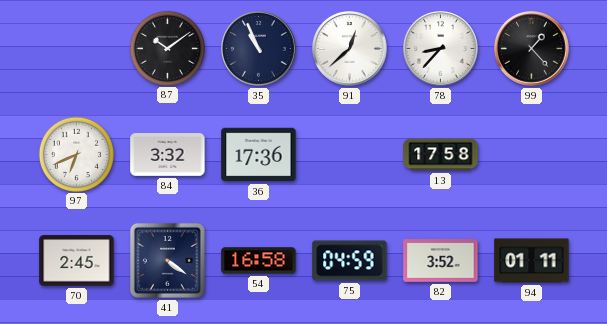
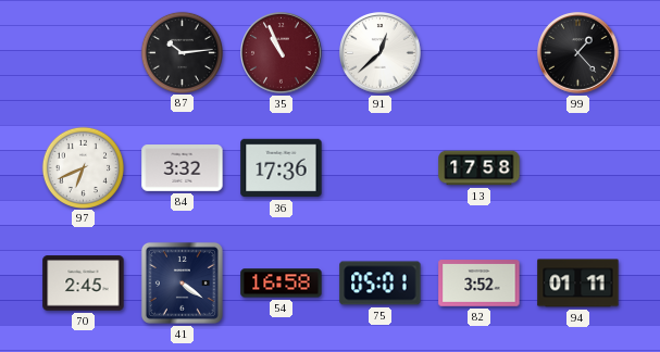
87: 10:09 -> 10:14 (182, 52)
35 dial: navy -> burgundy (282, 53)
78: 8:37 -> none (441, 49)
75: 04:59 -> 05:01 (381, 284)
